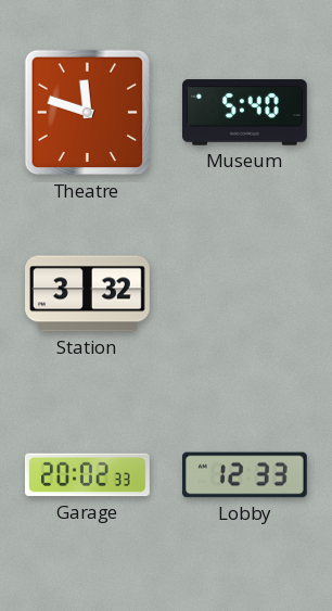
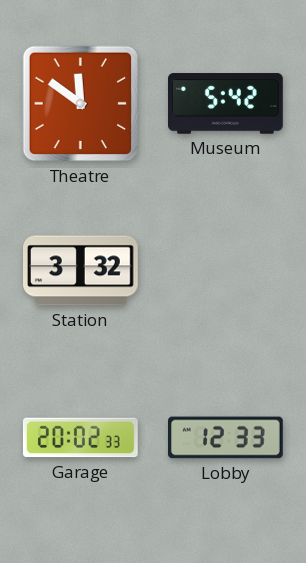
Theatre: 11:48 -> 11:51 (81, 104)
Museum: 5:40 -> 5:42 (226, 104)
